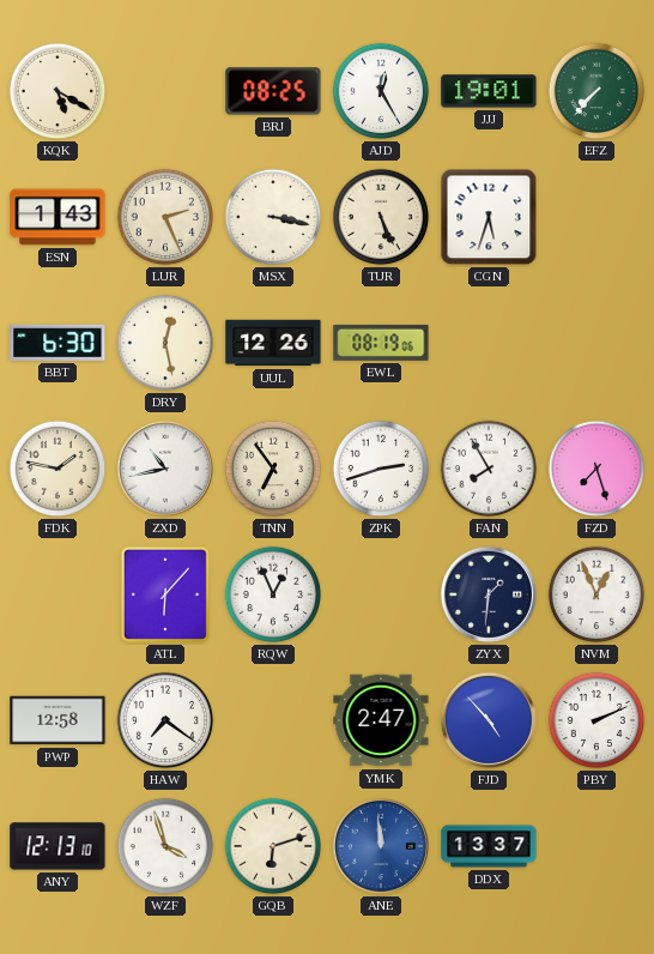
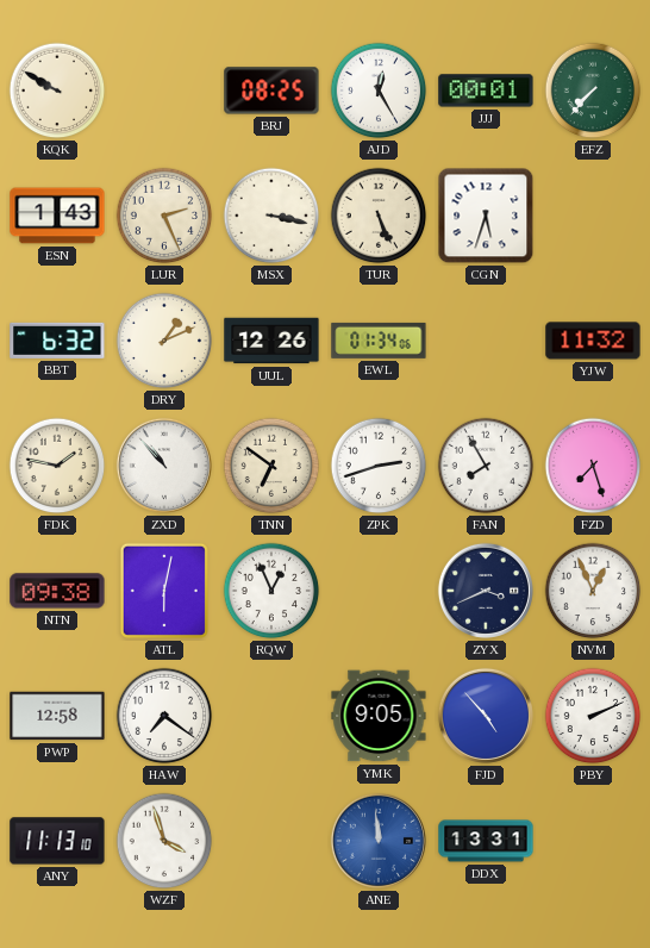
KQK: 5:20 -> 9:50 (57, 91)
JJJ: 19:01 -> 00:01 (486, 91)
BBT: 6:30 -> 6:32 (57, 341)
DRY: 12:28 -> 1:11 (164, 341)
EWL: 08:19 -> 01:34 (379, 341)
YJW: none -> 11:32 (593, 341)
ZXD: 10:43 -> 10:53 (164, 466)
TNN: 6:54 -> 6:51 (271, 466)
NTN: none -> 09:38 (57, 591)
ATL: 6:07 -> 6:02 (164, 591)
ZYX: 1:31 -> 3:41 (486, 591)
YMK: 2:47 -> 9:05 (379, 716)
ANY: 12:13 -> 11:13 (57, 841)
GQB: 6:12 -> none (273, 846)
DDX: 13:37 -> 13:31 (486, 841)
